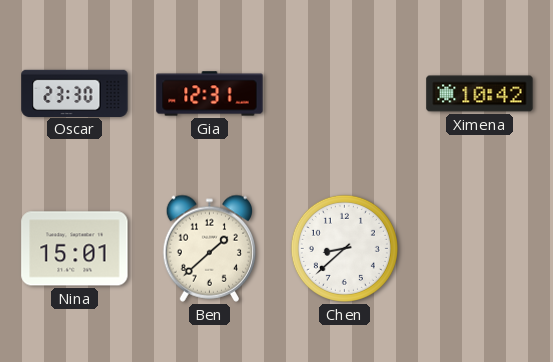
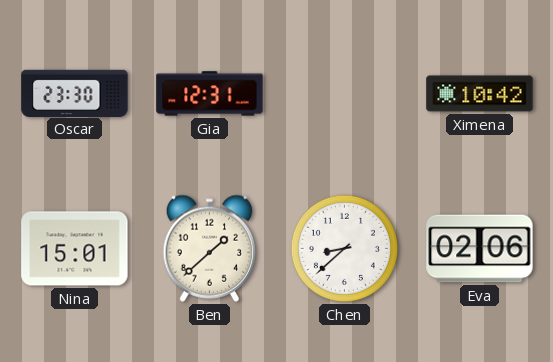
Eva: none -> 02:06 (480, 249)
